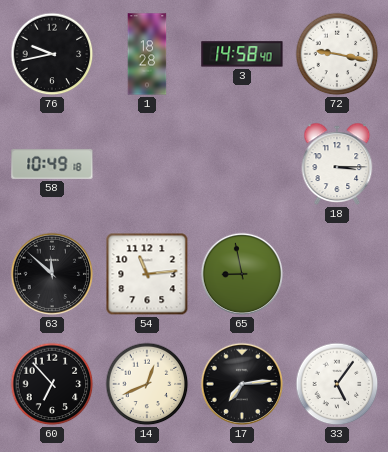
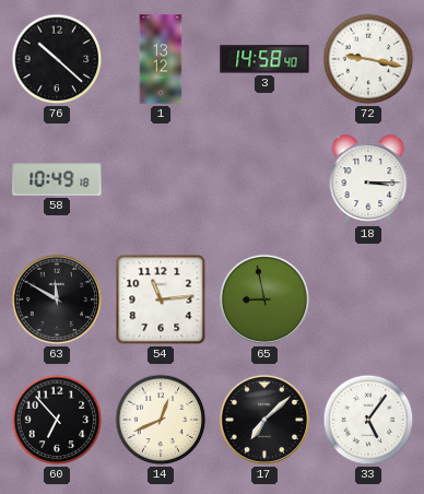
76: 9:43 -> 10:22 (57, 59)
1: 18:28 -> 13:12 (161, 59)
63: 11:52 -> 11:50 (57, 299)
17: 7:14 -> 7:08 (264, 420)
